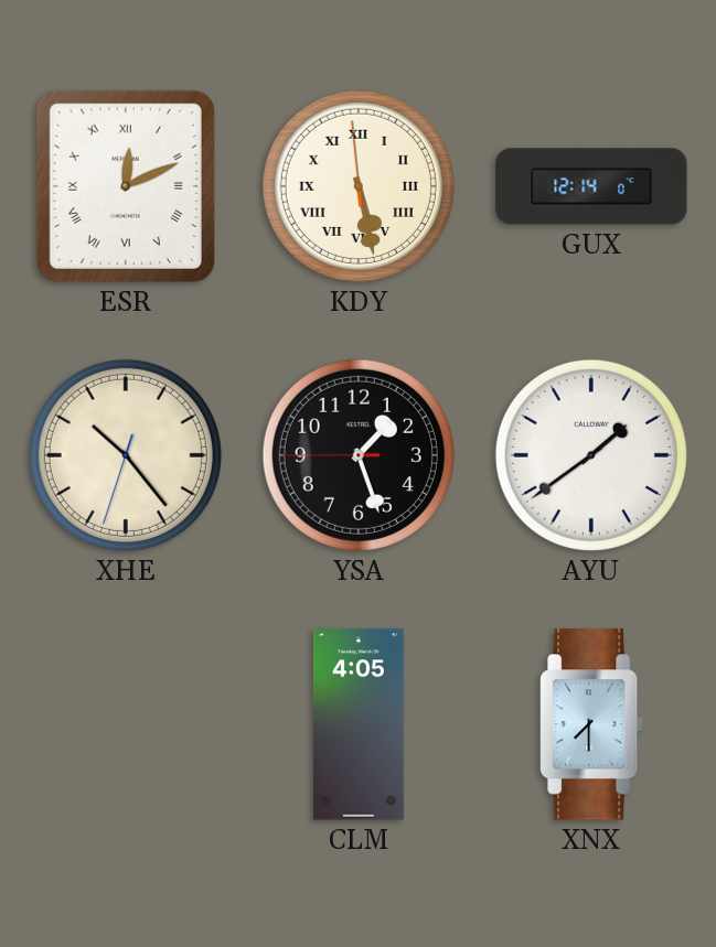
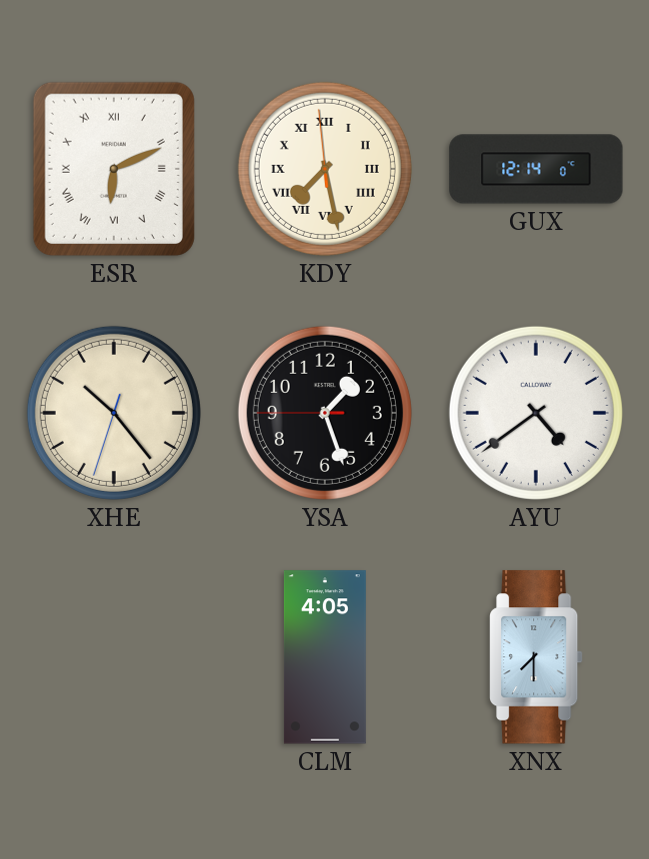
ESR: 12:11 -> 6:11 (114, 169)
KDY: 5:27 -> 7:27 (325, 169)
AYU: 1:39 -> 4:39 (536, 413)
